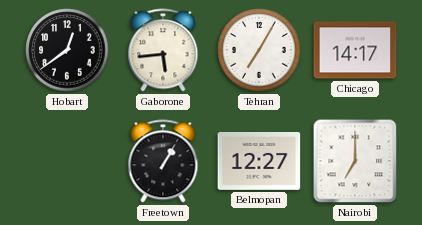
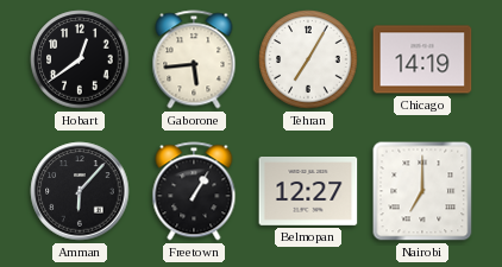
Chicago: 14:17 -> 14:19 (422, 59)
Amman: none -> 6:07 (80, 191)
